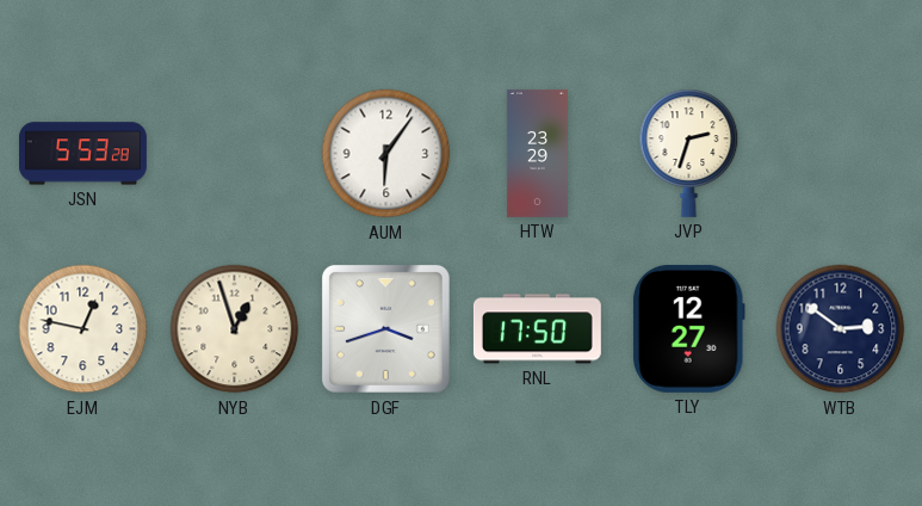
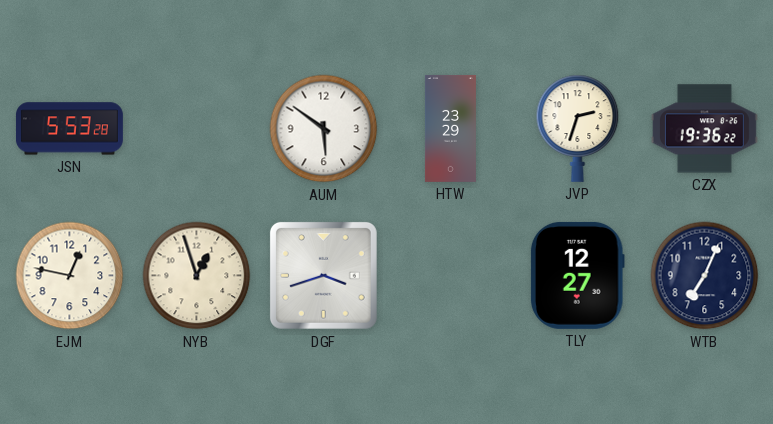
AUM: 6:06 -> 5:51 (324, 129)
CZX: none -> 19:36 (704, 129)
RNL: 17:50 -> none (537, 329)
WTB: 2:51 -> 7:04 (705, 276)
